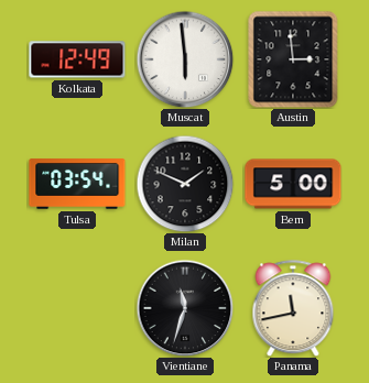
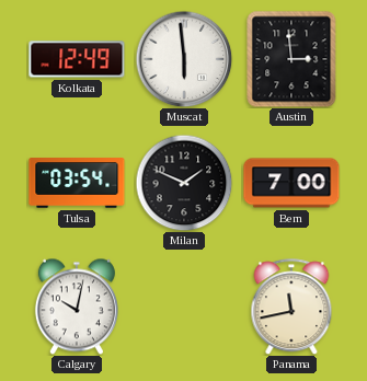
Bern: 5:00 -> 7:00 (291, 183)
Calgary: none -> 10:02 (77, 307)
Vientiane: 11:33 -> none (185, 308)
